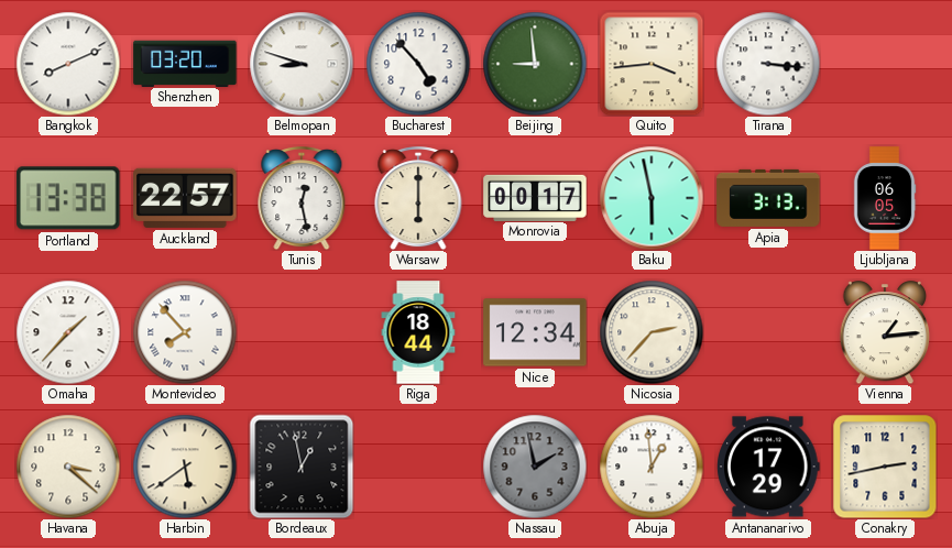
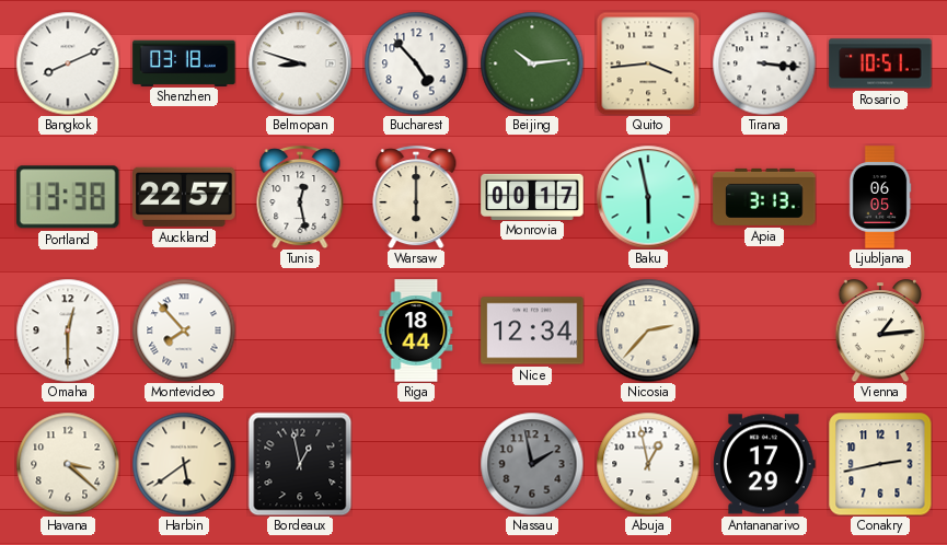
Shenzhen: 03:20 -> 03:18 (184, 62)
Beijing: 8:59 -> 10:14 (532, 63)
Rosario: none -> 10:51 (880, 63)
Omaha: 1:37 -> 12:30 (68, 331)
Abuja: 12:59 -> 12:58 (648, 464)
